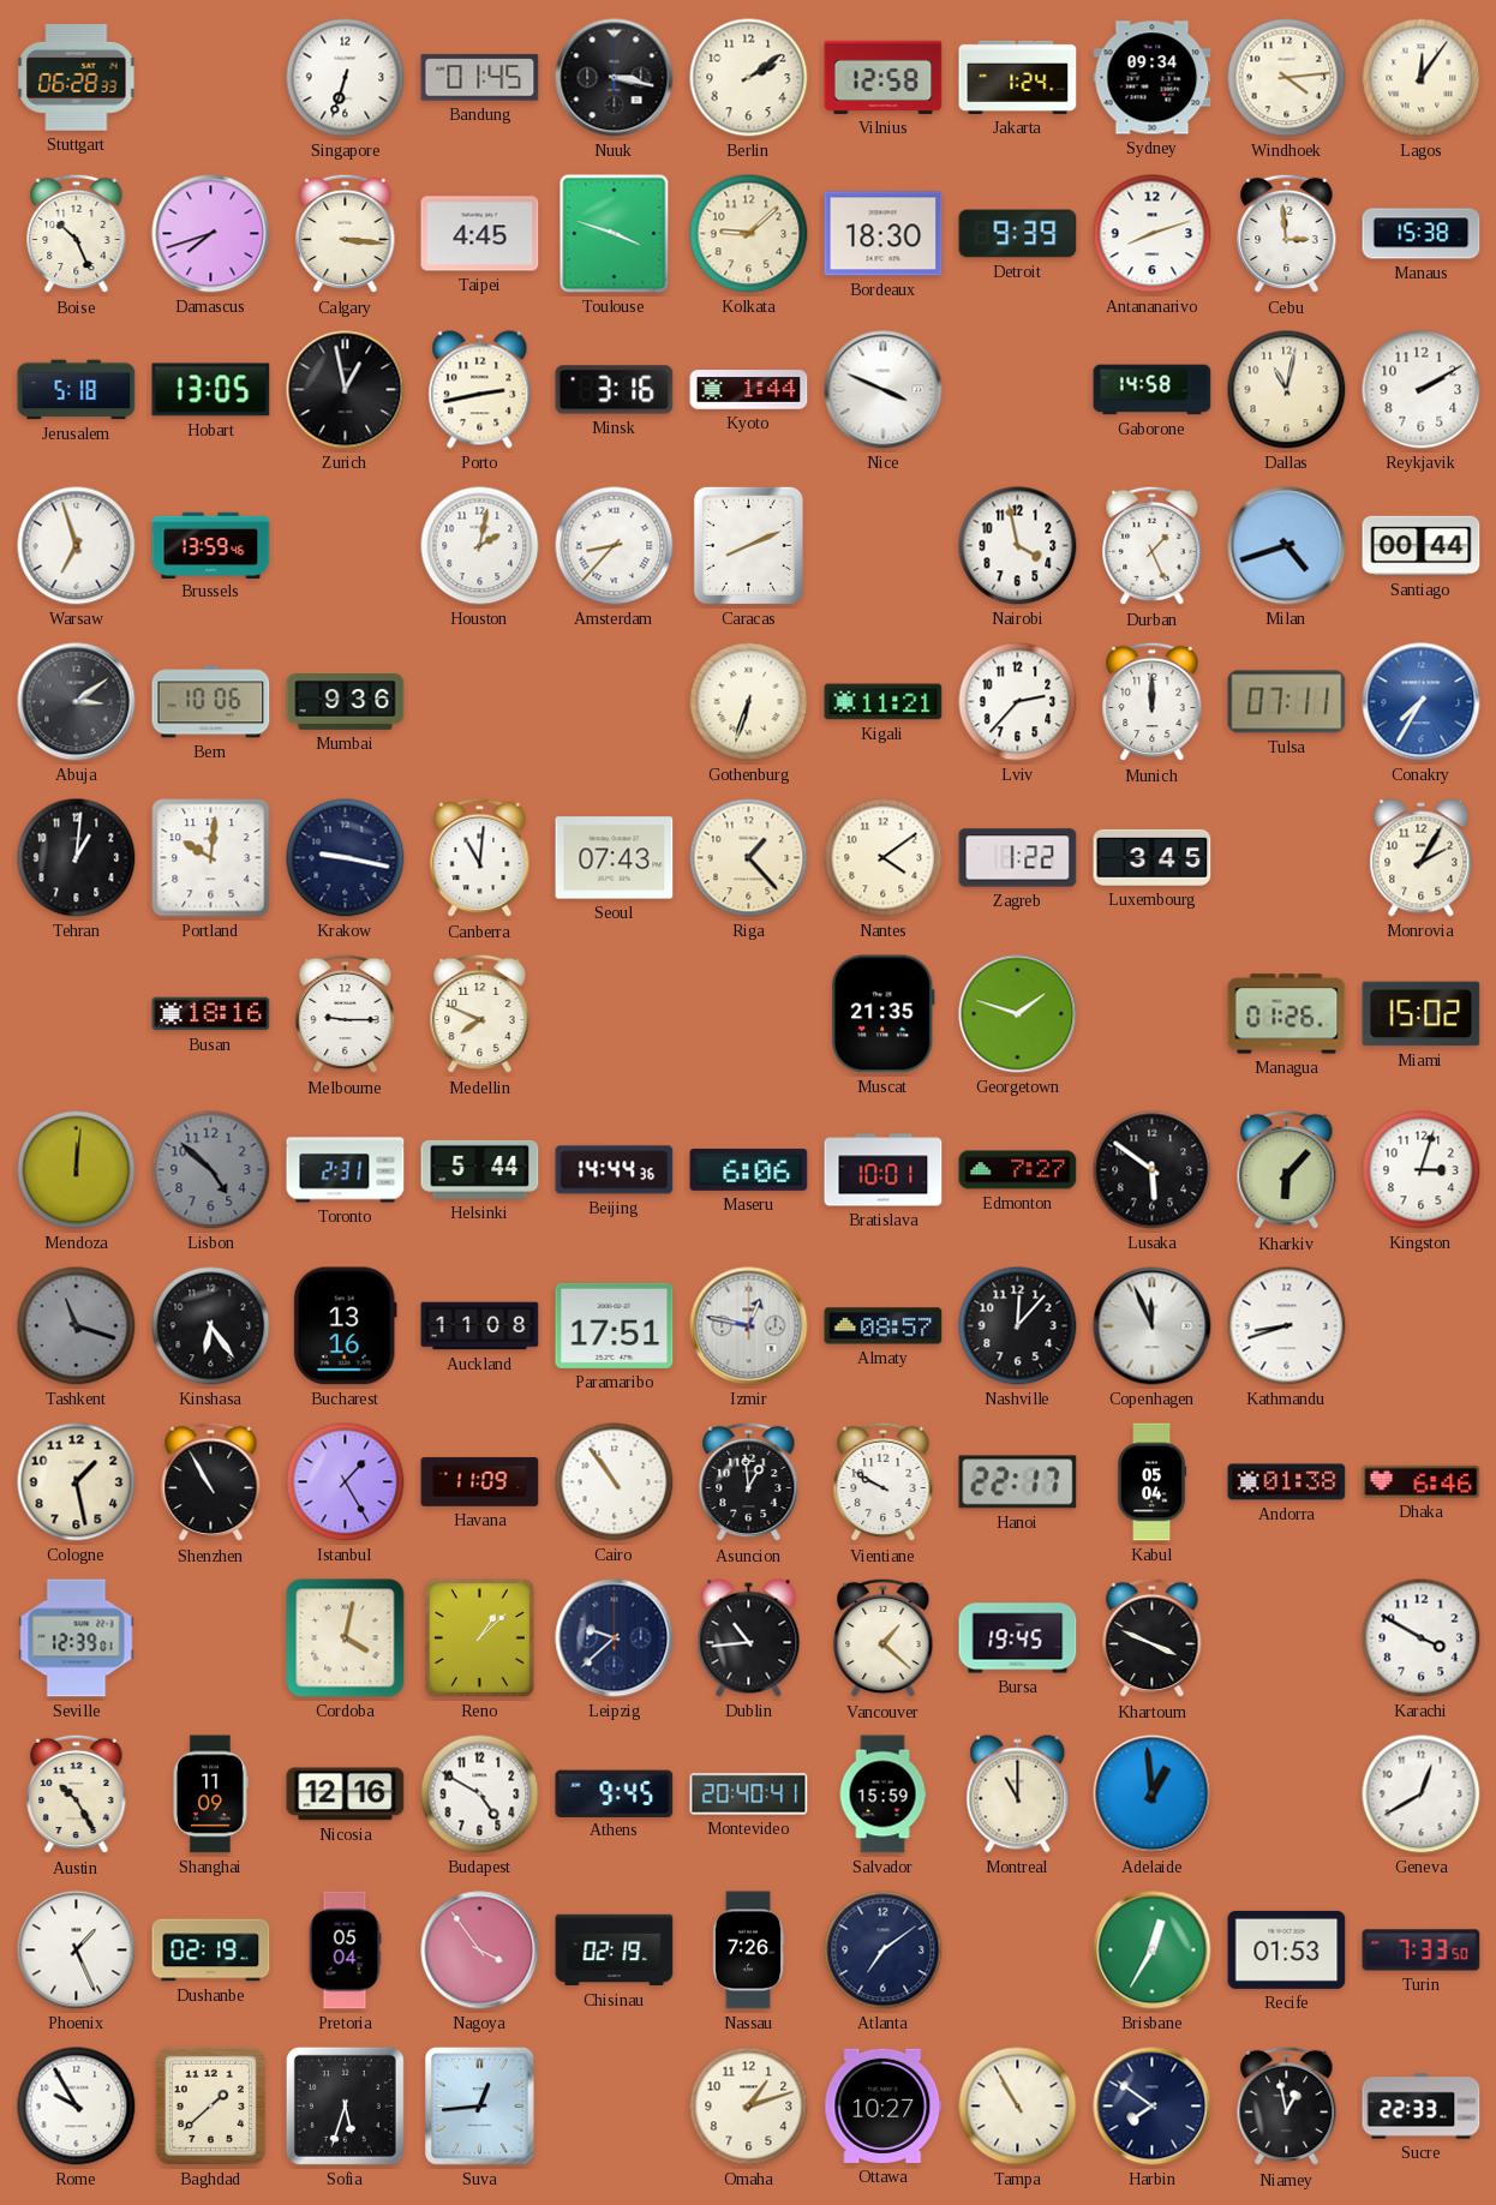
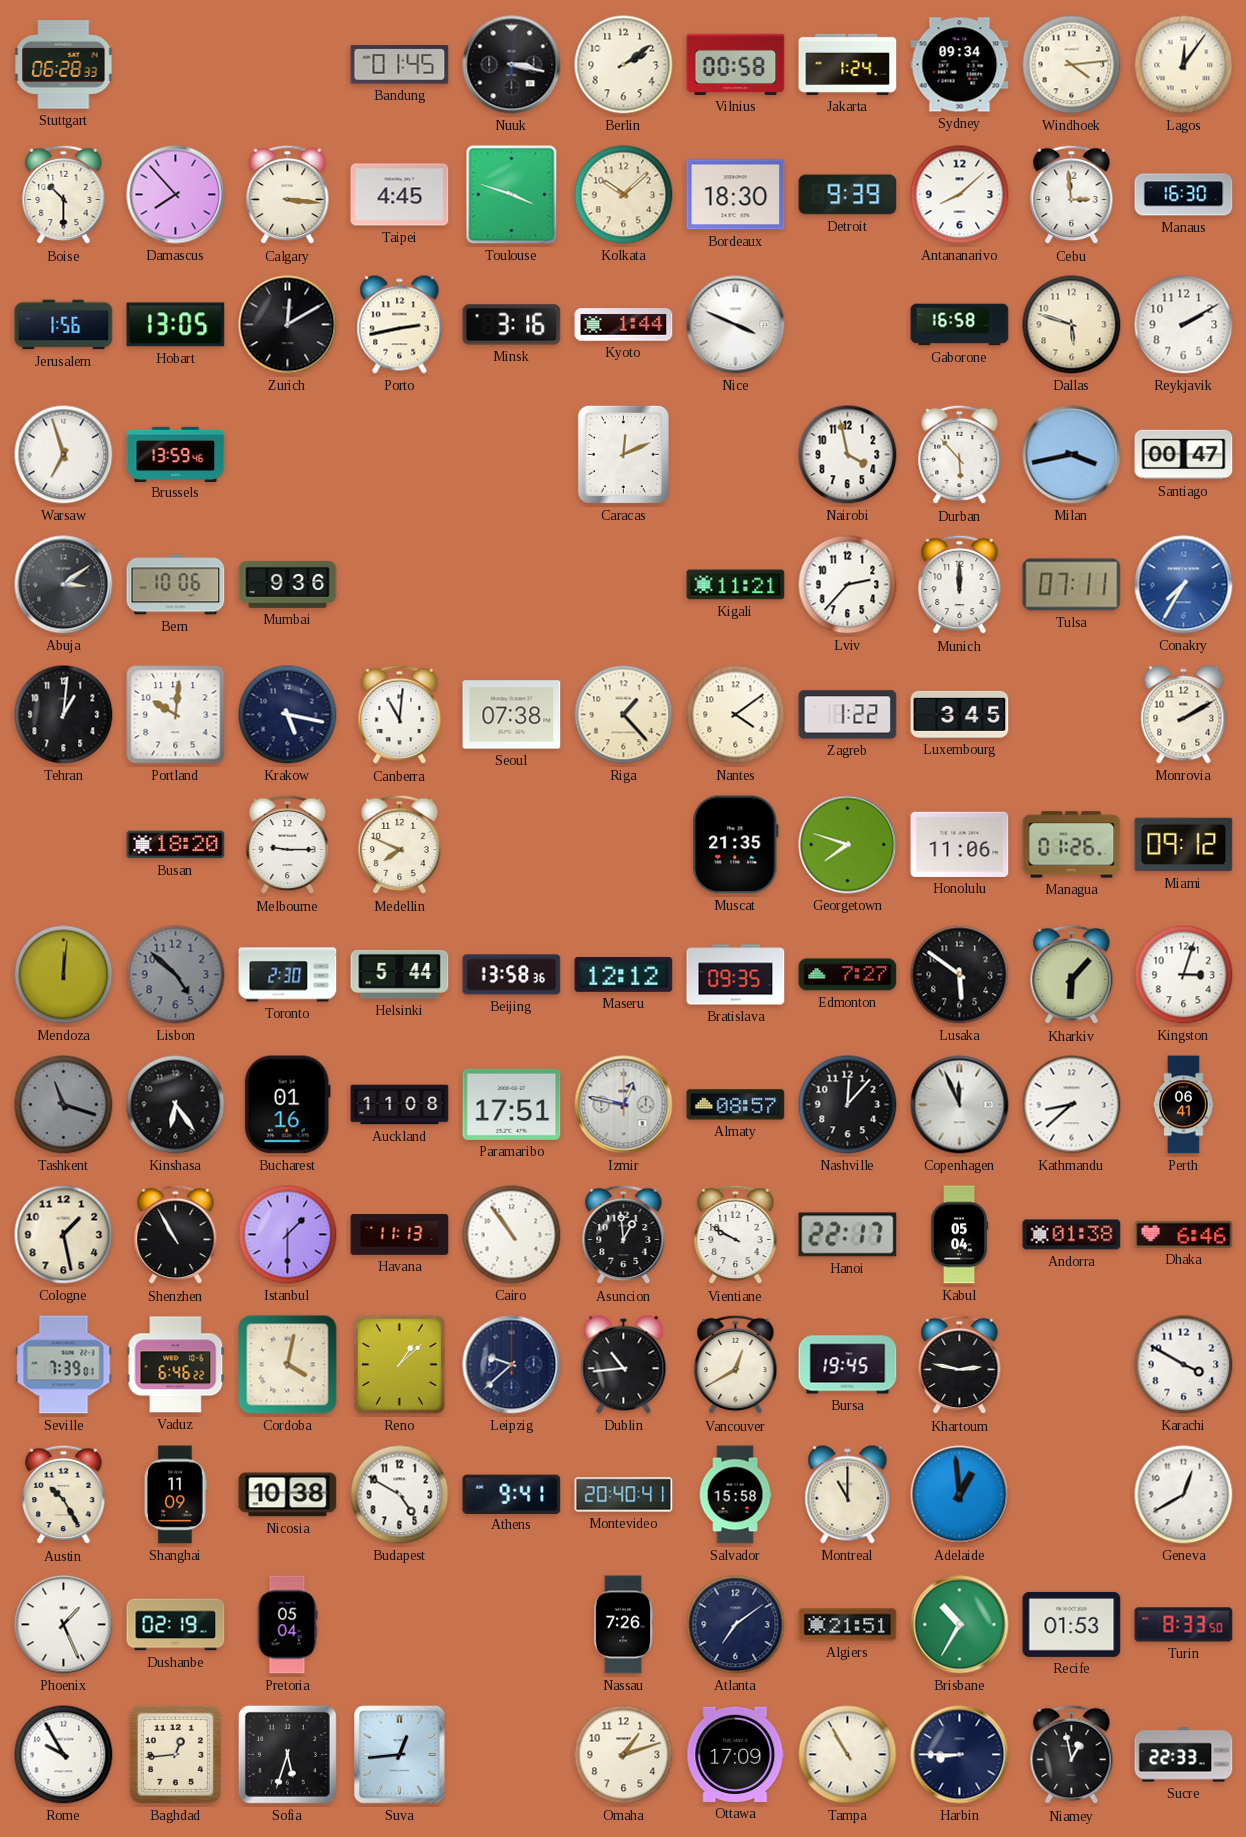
Singapore: 6:33 -> none (346, 78)
Vilnius: 12:58 -> 00:58 (736, 64)
Boise: 10:26 -> 10:30 (64, 195)
Damascus: 7:42 -> 7:53 (176, 195)
Kolkata: 9:08 -> 10:08 (624, 195)
Antananarivo: 8:12 -> 8:08 (960, 195)
Manaus: 15:38 -> 16:30 (1184, 195)
Jerusalem: 5:18 -> 1:56 (64, 325)
Zurich: 12:58 -> 12:10 (288, 325)
Gaborone: 14:58 -> 16:58 (960, 325)
Dallas: 11:02 -> 5:48 (1072, 325)
Houston: 2:02 -> none (480, 546)
Amsterdam: 8:37 -> none (615, 546)
Caracas: 8:11 -> 12:11 (623, 454)
Durban: 1:26 -> 5:53 (960, 455)
Milan: 4:42 -> 3:43 (1072, 455)
Santiago: 00:44 -> 00:47 (1184, 455)
Gothenburg: 6:33 -> none (749, 702)
Krakow: 9:17 -> 5:17 (288, 715)
Seoul: 07:43 -> 07:38 (512, 715)
Monrovia: 2:05 -> 2:10 (1184, 715)
Busan: 18:16 -> 18:20 (176, 845)
Georgetown: 1:48 -> 7:48 (848, 845)
Honolulu: none -> 11:06 (960, 844)
Miami: 15:02 -> 09:12 (1184, 845)
Toronto: 2:31 -> 2:30 (288, 975)
Beijing: 14:44 -> 13:58 (512, 975)
Maseru: 6:06 -> 12:12 (624, 974)
Bratislava: 10:01 -> 09:35 (736, 975)
Bucharest: 13:16 -> 01:16 (287, 1105)
Kathmandu: 8:42 -> 8:38 (1072, 1105)
Perth: none -> 06:41 (1184, 1105)
Istanbul: 1:25 -> 1:30 (288, 1235)
Havana: 11:09 -> 11:13 (400, 1235)
Seville: 12:39 -> 7:39 (64, 1365)
Vaduz: none -> 6:46 (176, 1365)
Vancouver: 1:22 -> 12:40 (736, 1365)
Khartoum: 3:49 -> 2:47 (960, 1365)
Nicosia: 12:16 -> 10:38 (288, 1495)
Athens: 9:45 -> 9:41 (512, 1494)
Salvador: 15:59 -> 15:58 (735, 1495)
Nagoya: 3:54 -> none (480, 1951)
Chisinau: 02:19 -> none (615, 1951)
Algiers: none -> 21:51 (848, 1625)
Brisbane: 12:35 -> 10:35 (960, 1625)
Turin: 7:33 -> 8:33 (1184, 1625)
Baghdad: 1:38 -> 12:44 (175, 1754)
Ottawa: 10:27 -> 17:09 (736, 1754)
Harbin: 7:51 -> 8:45 (960, 1755)
